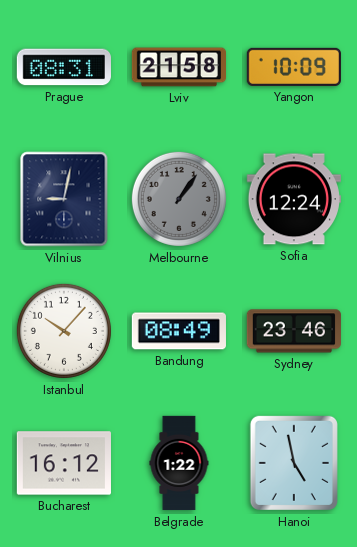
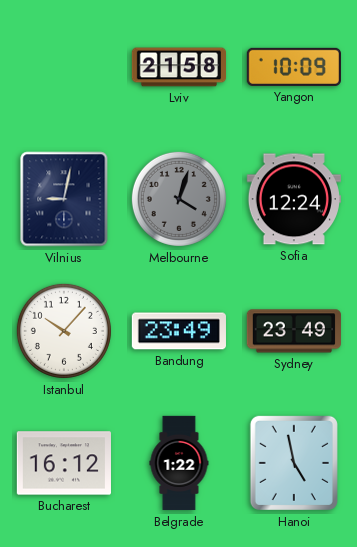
Prague: 08:31 -> none (64, 67)
Melbourne: 1:06 -> 4:03 (179, 199)
Bandung: 08:49 -> 23:49 (179, 331)
Sydney: 23:46 -> 23:49 (294, 331)
